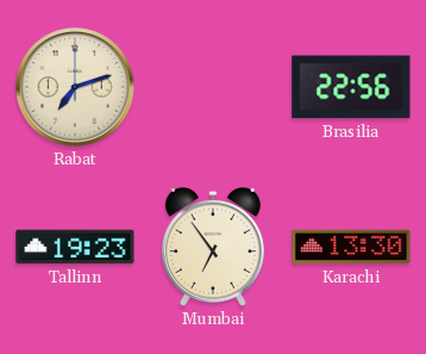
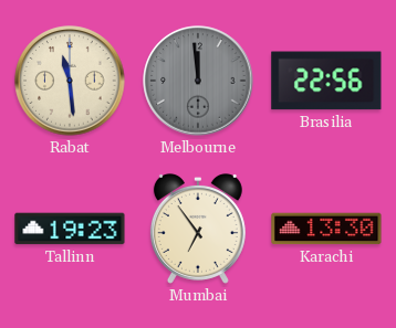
Rabat: 7:12 -> 11:29 (70, 81)
Melbourne: none -> 11:59 (198, 81)
